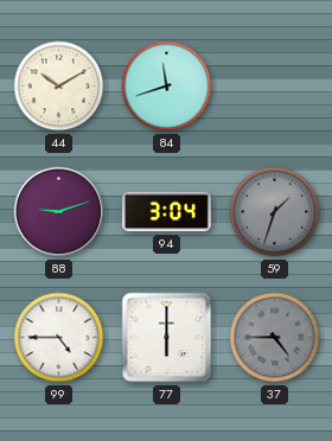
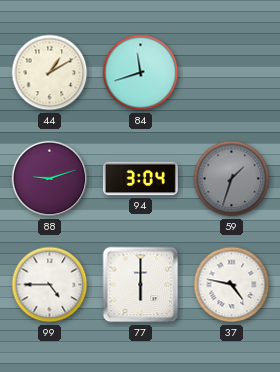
44: 10:10 -> 1:10 (50, 73)
37: 4:45 -> 4:47 (232, 285)
37 dial: grey -> white (232, 285)
